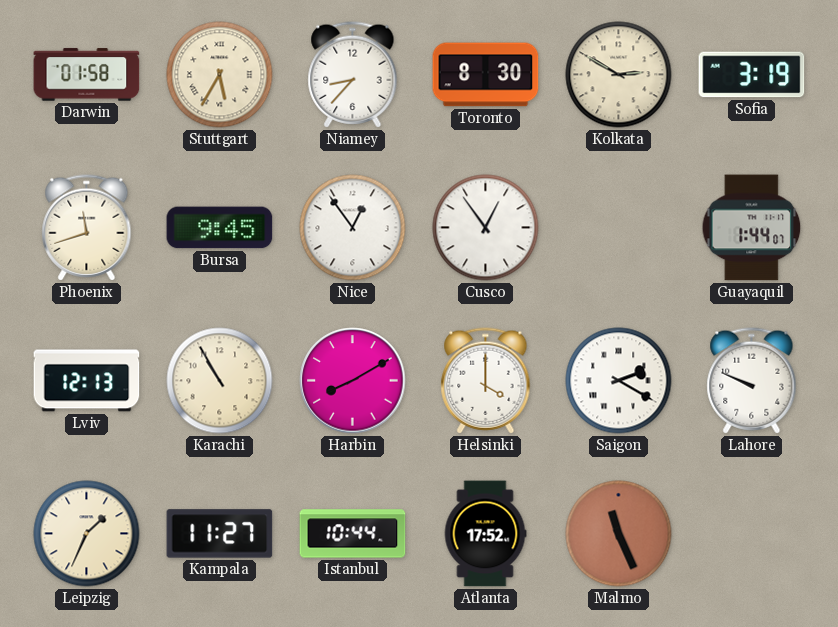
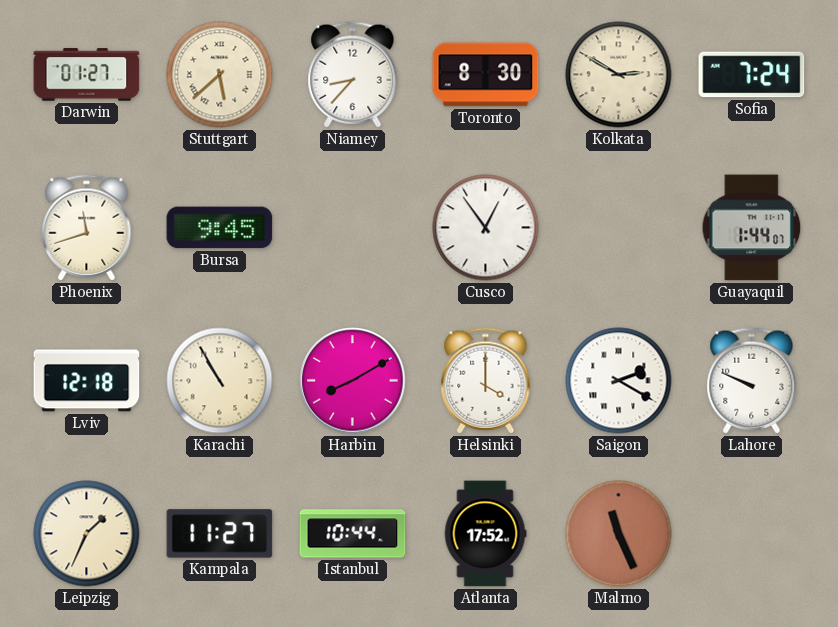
Darwin: 01:58 -> 01:27 (87, 75)
Stuttgart: 5:35 -> 5:38 (220, 75)
Sofia: 3:19 -> 7:24 (752, 75)
Nice: 12:54 -> none (353, 228)
Lviv: 12:13 -> 12:18 (87, 381)
